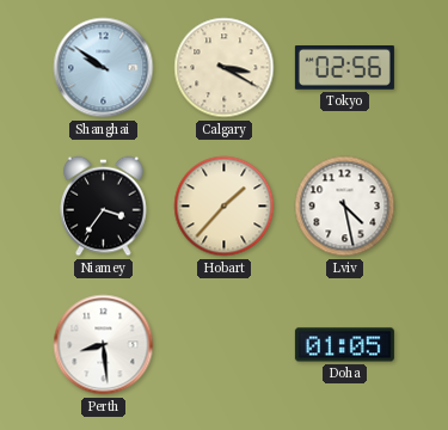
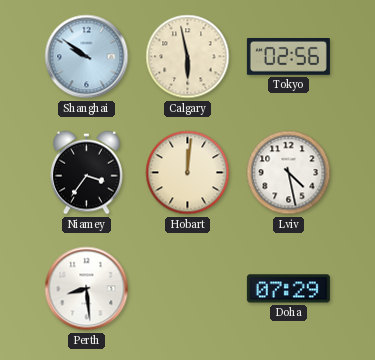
Calgary: 3:20 -> 5:58 (188, 57)
Hobart: 1:37 -> 12:01 (188, 173)
Doha: 01:05 -> 07:29 (288, 289)
